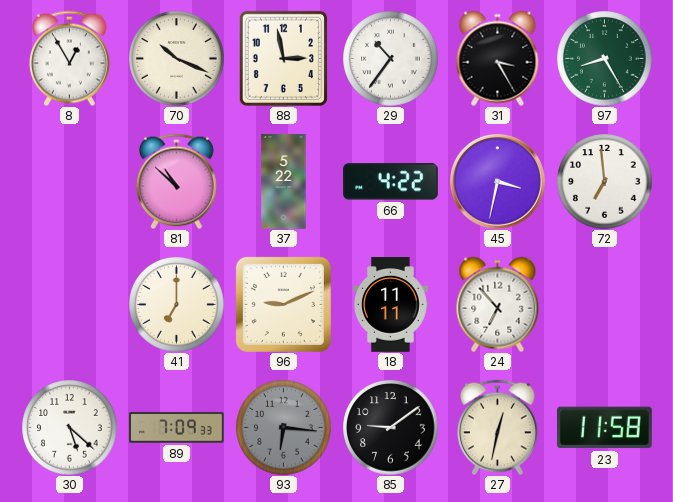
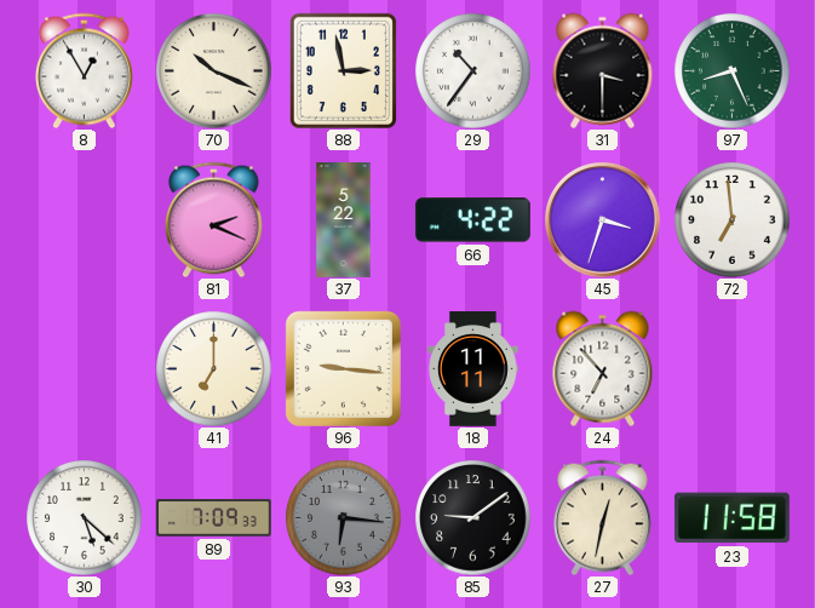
31: 3:25 -> 3:30 (603, 70)
97: 8:25 -> 8:26 (731, 70)
81: 10:52 -> 2:19 (213, 219)
45: 3:32 -> 3:33 (603, 220)
96: 9:11 -> 9:16 (343, 368)
